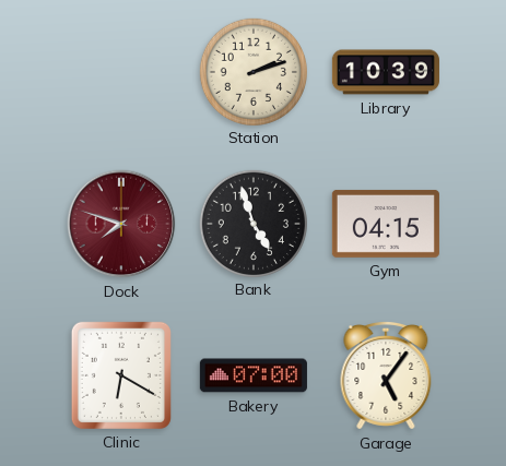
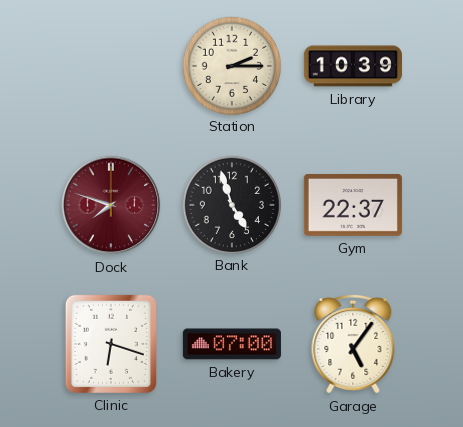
Station: 2:12 -> 2:15 (231, 65)
Gym: 04:15 -> 22:37 (353, 205)
Clinic: 6:20 -> 6:18 (111, 344)
